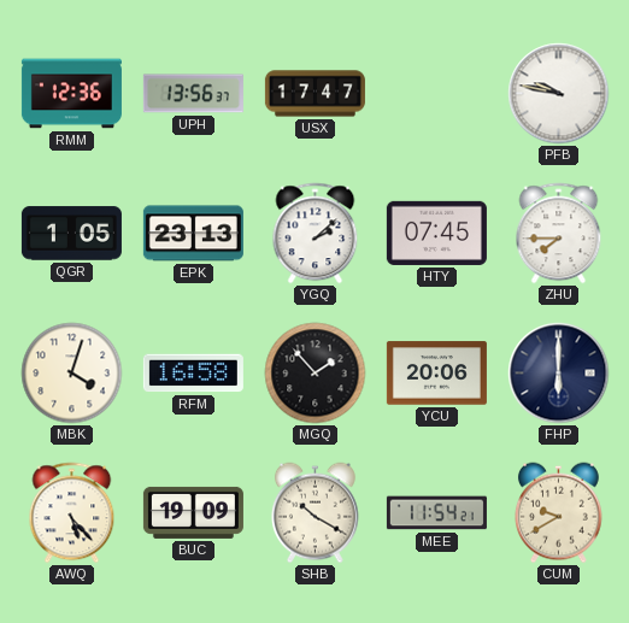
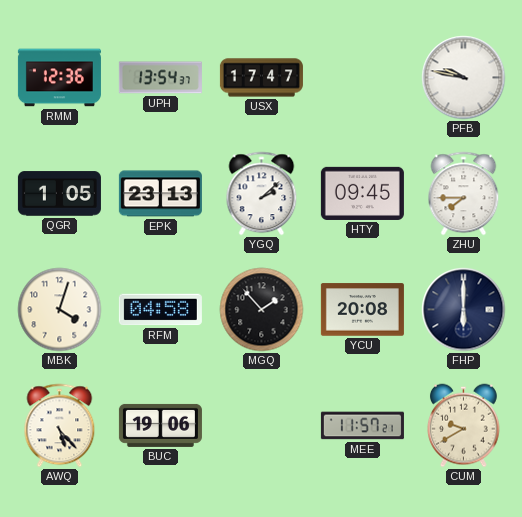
UPH: 13:56 -> 13:54 (160, 78)
HTY: 07:45 -> 09:45 (362, 193)
RFM: 16:58 -> 04:58 (160, 310)
YCU: 20:06 -> 20:08 (362, 310)
BUC: 19:09 -> 19:06 (160, 425)
SHB: 10:20 -> none (316, 513)
MEE: 11:54 -> 11:57 (362, 426)
